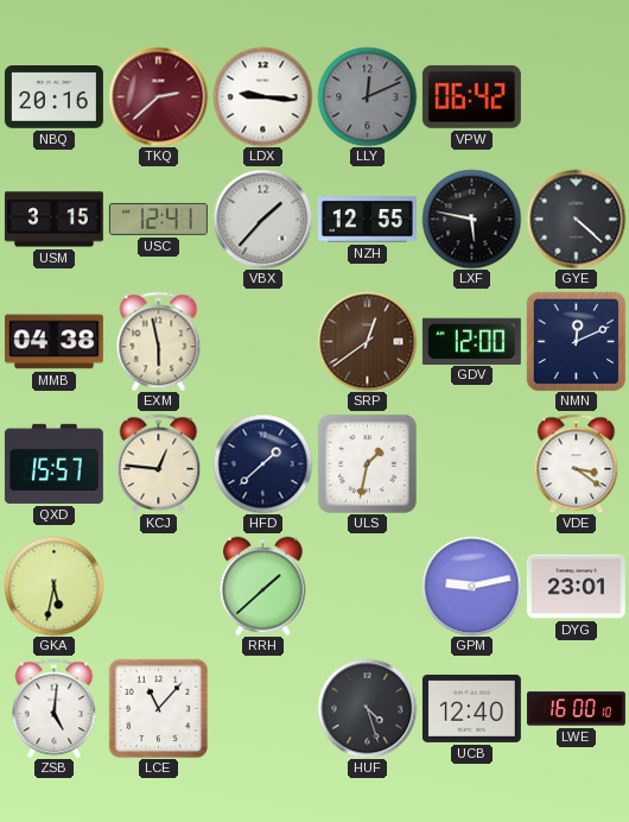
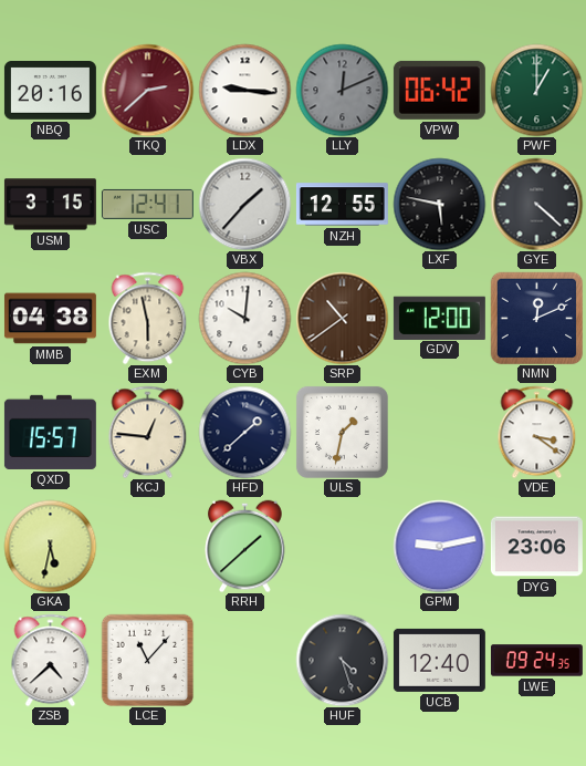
PWF: none -> 1:00 (536, 90)
CYB: none -> 10:01 (244, 318)
SRP: 12:39 -> 10:39 (342, 318)
DYG: 23:01 -> 23:06 (536, 547)
ZSB: 5:01 -> 4:38 (51, 660)
LWE: 16:00 -> 09:24 (536, 661)
